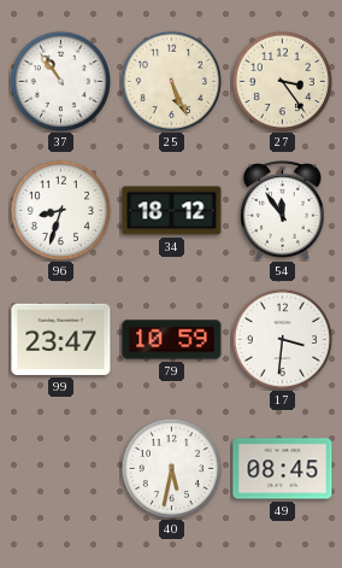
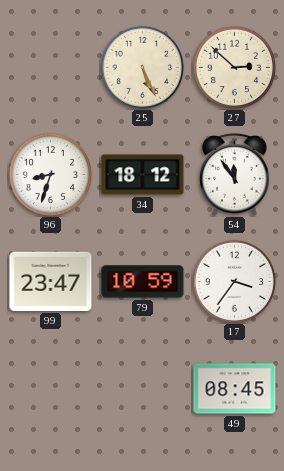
37: 10:54 -> none (60, 81)
27: 3:24 -> 2:52 (234, 67)
17: 3:31 -> 3:36 (234, 281)
40: 5:32 -> none (171, 468)
